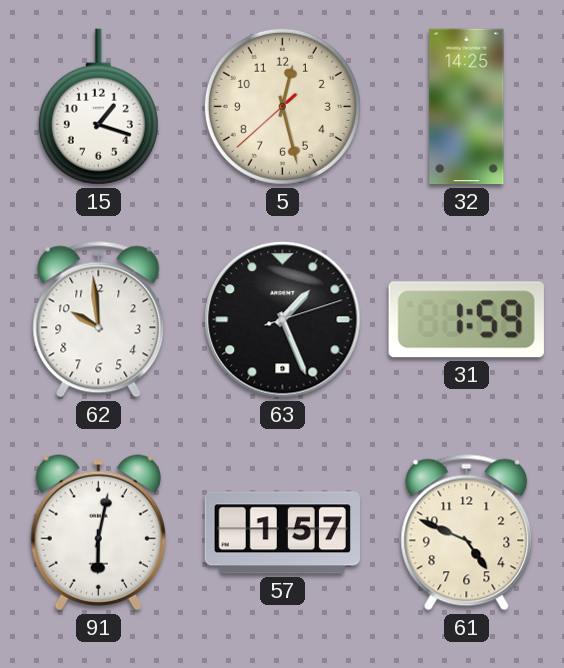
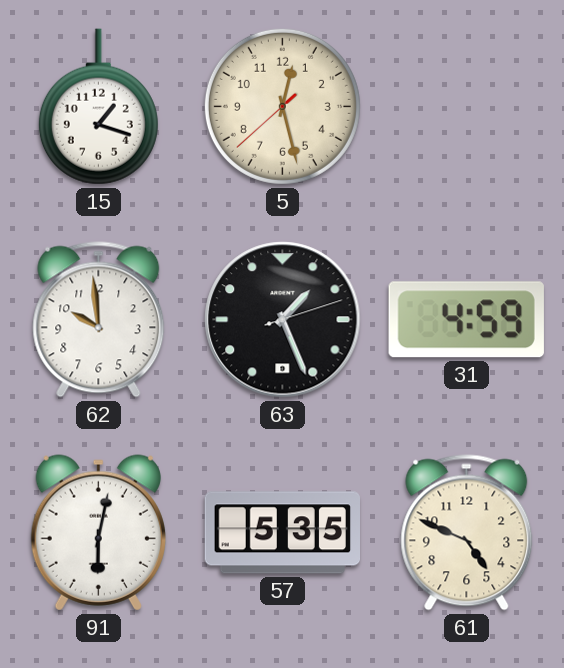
32: 14:25 -> none (467, 107)
31: 1:59 -> 4:59 (466, 320)
57: 1:57 -> 5:35 (282, 533)
